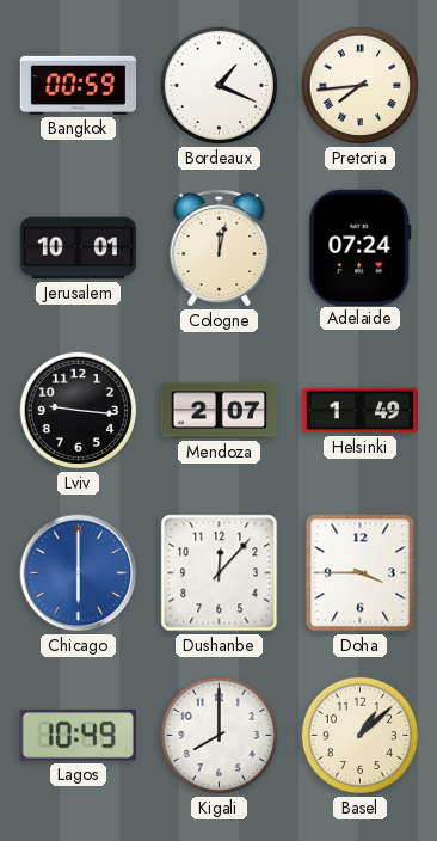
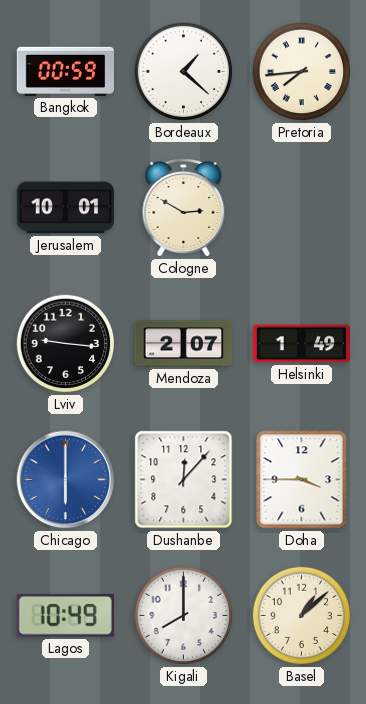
Bordeaux: 1:19 -> 1:22 (184, 72)
Cologne: 12:02 -> 2:50 (184, 208)
Adelaide: 07:24 -> none (361, 247)
